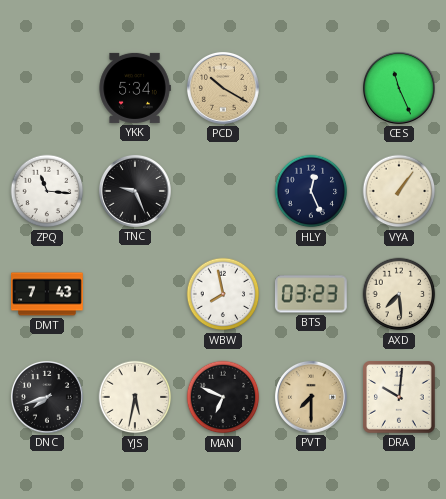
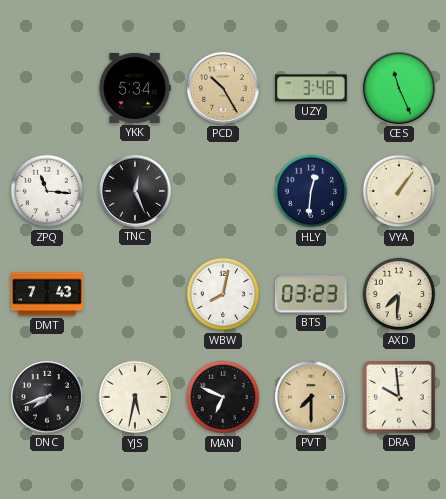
PCD: 10:20 -> 10:25 (223, 88)
UZY: none -> 3:48 (312, 88)
TNC: 9:26 -> 12:26 (135, 191)
HLY: 12:26 -> 12:31 (311, 191)
WBW: 7:58 -> 8:02 (223, 294)
AXD: 7:29 -> 7:31 (399, 294)
DRA: 10:01 -> 9:59 (400, 398)
